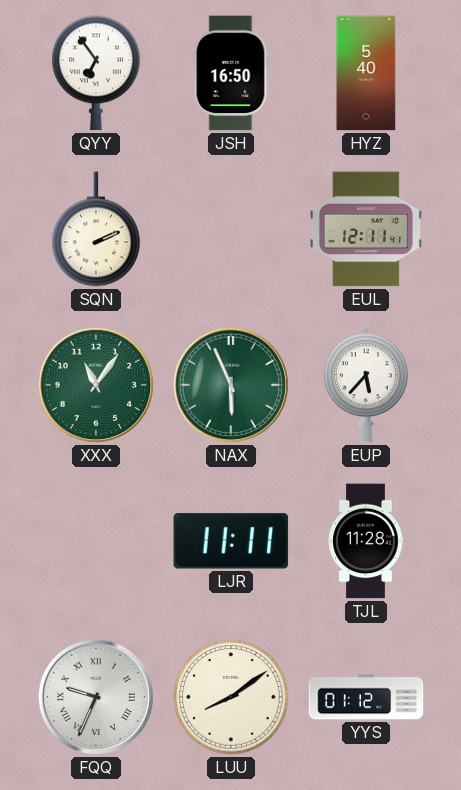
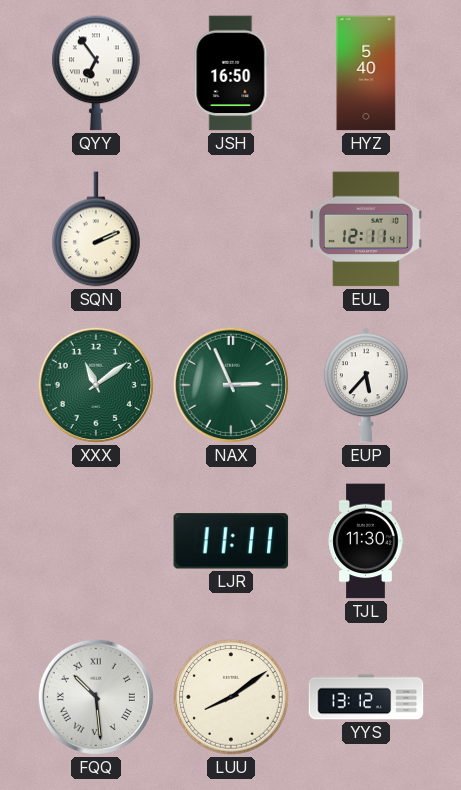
XXX: 11:06 -> 11:09 (96, 385)
NAX: 5:56 -> 2:56 (231, 385)
TJL: 11:28 -> 11:30 (366, 541)
FQQ: 9:34 -> 10:29 (96, 697)
YYS: 01:12 -> 13:12 (366, 697)
